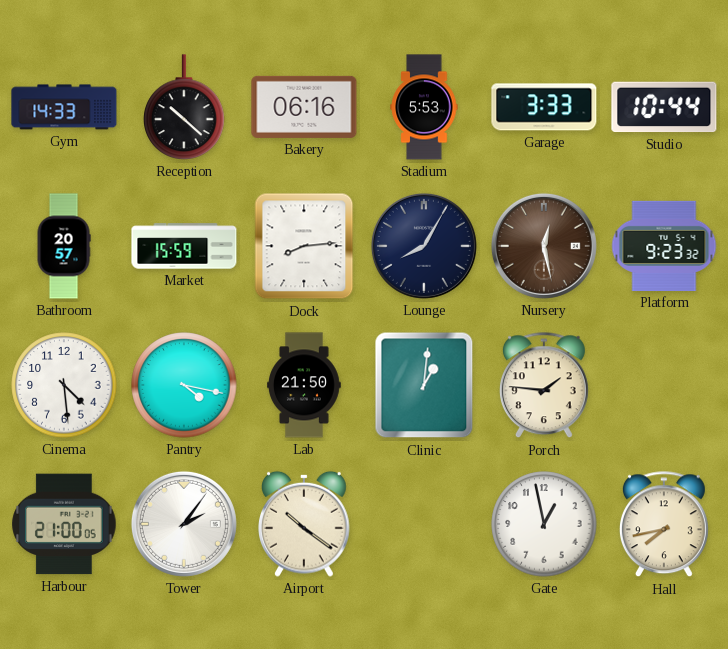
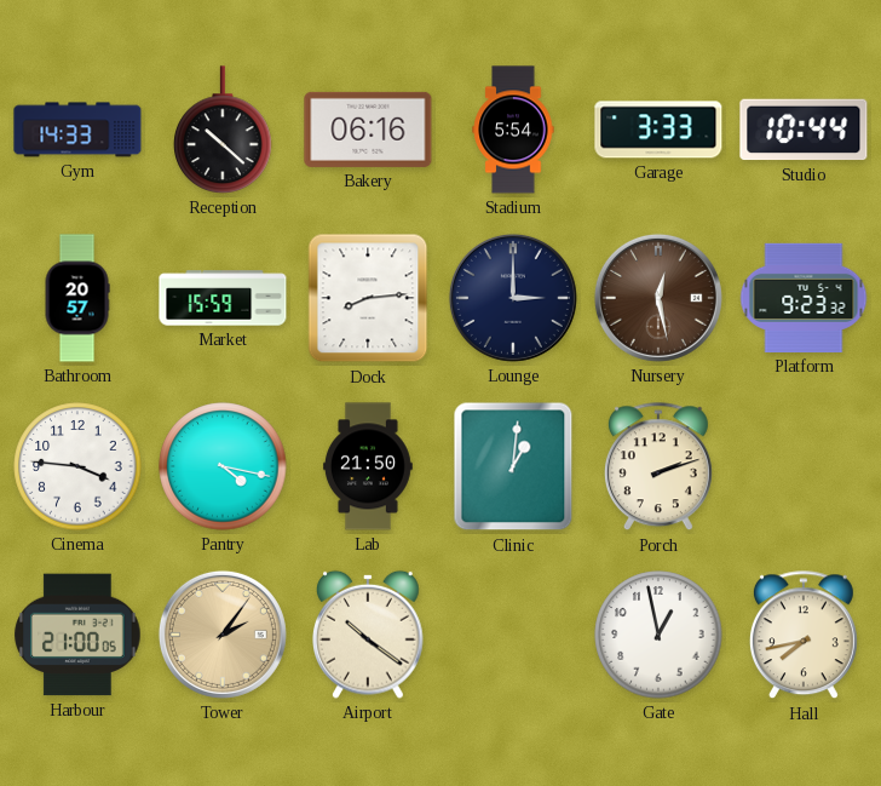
Stadium: 5:53 -> 5:54 (513, 130)
Lounge: 8:05 -> 3:00 (513, 298)
Cinema: 4:29 -> 3:46 (77, 466)
Porch: 1:46 -> 2:12 (658, 467)
Tower dial: white -> champagne (223, 635)
